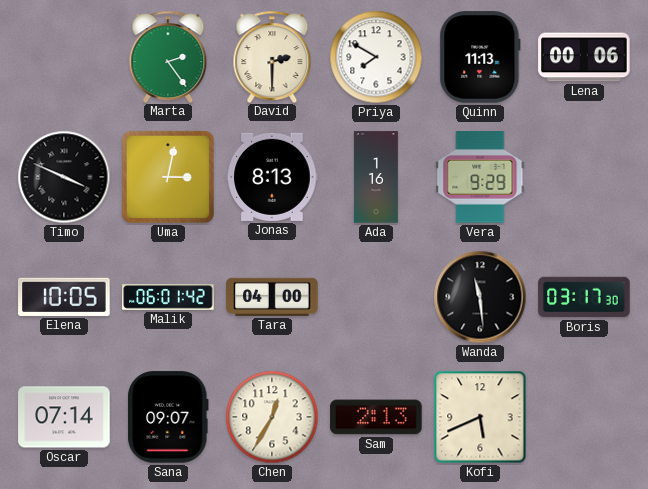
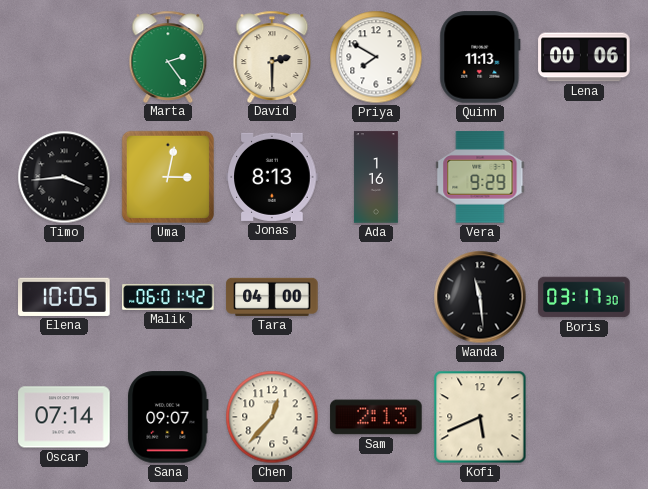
Timo: 3:49 -> 3:44 (64, 177)
Chen: 12:35 -> 12:37 (272, 417)
